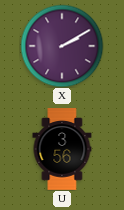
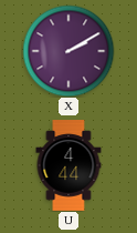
U: 3:56 -> 4:44 (68, 165)
